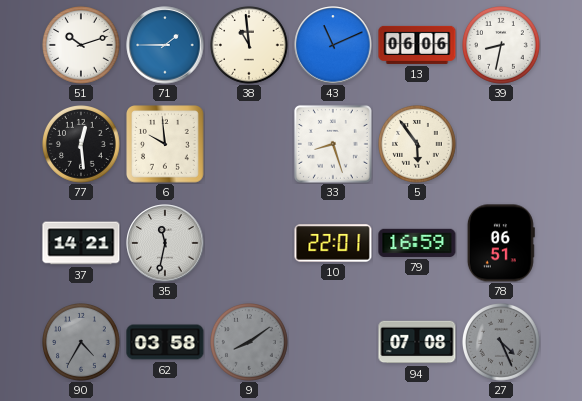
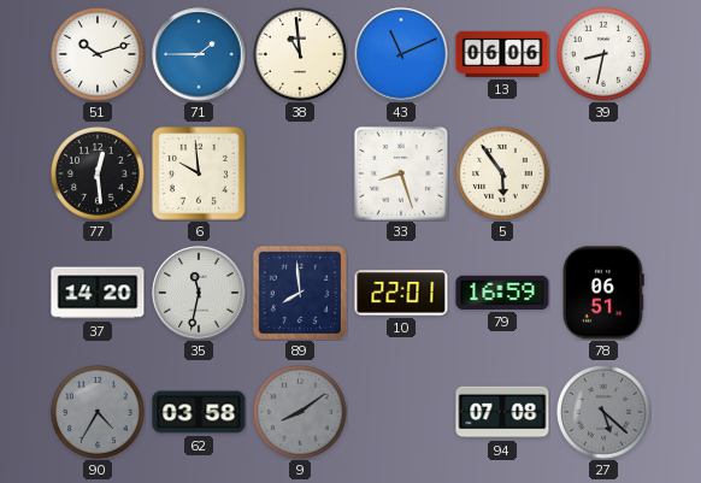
37: 14:21 -> 14:20 (98, 293)
89: none -> 7:59 (300, 293)
27: 4:26 -> 5:22 (605, 413)
